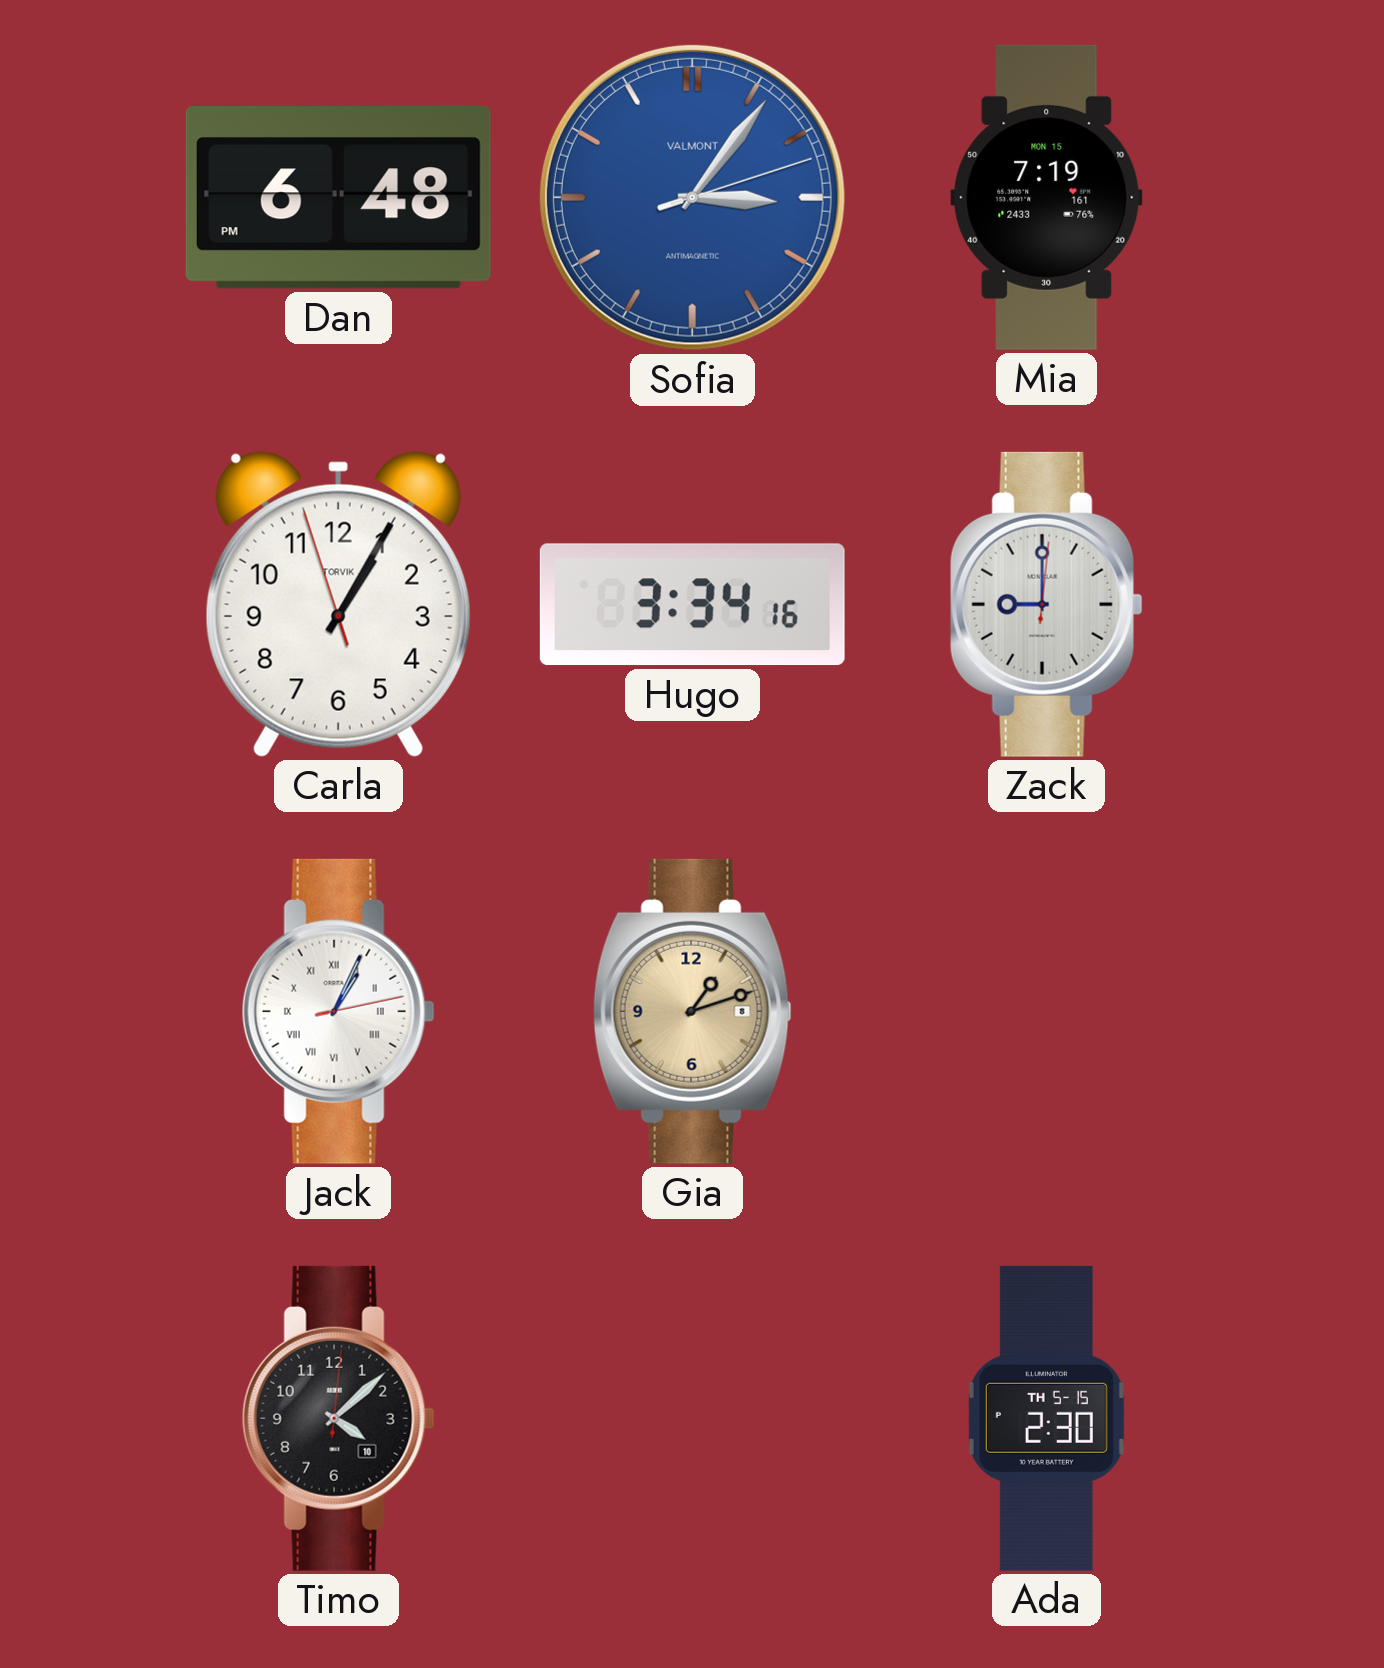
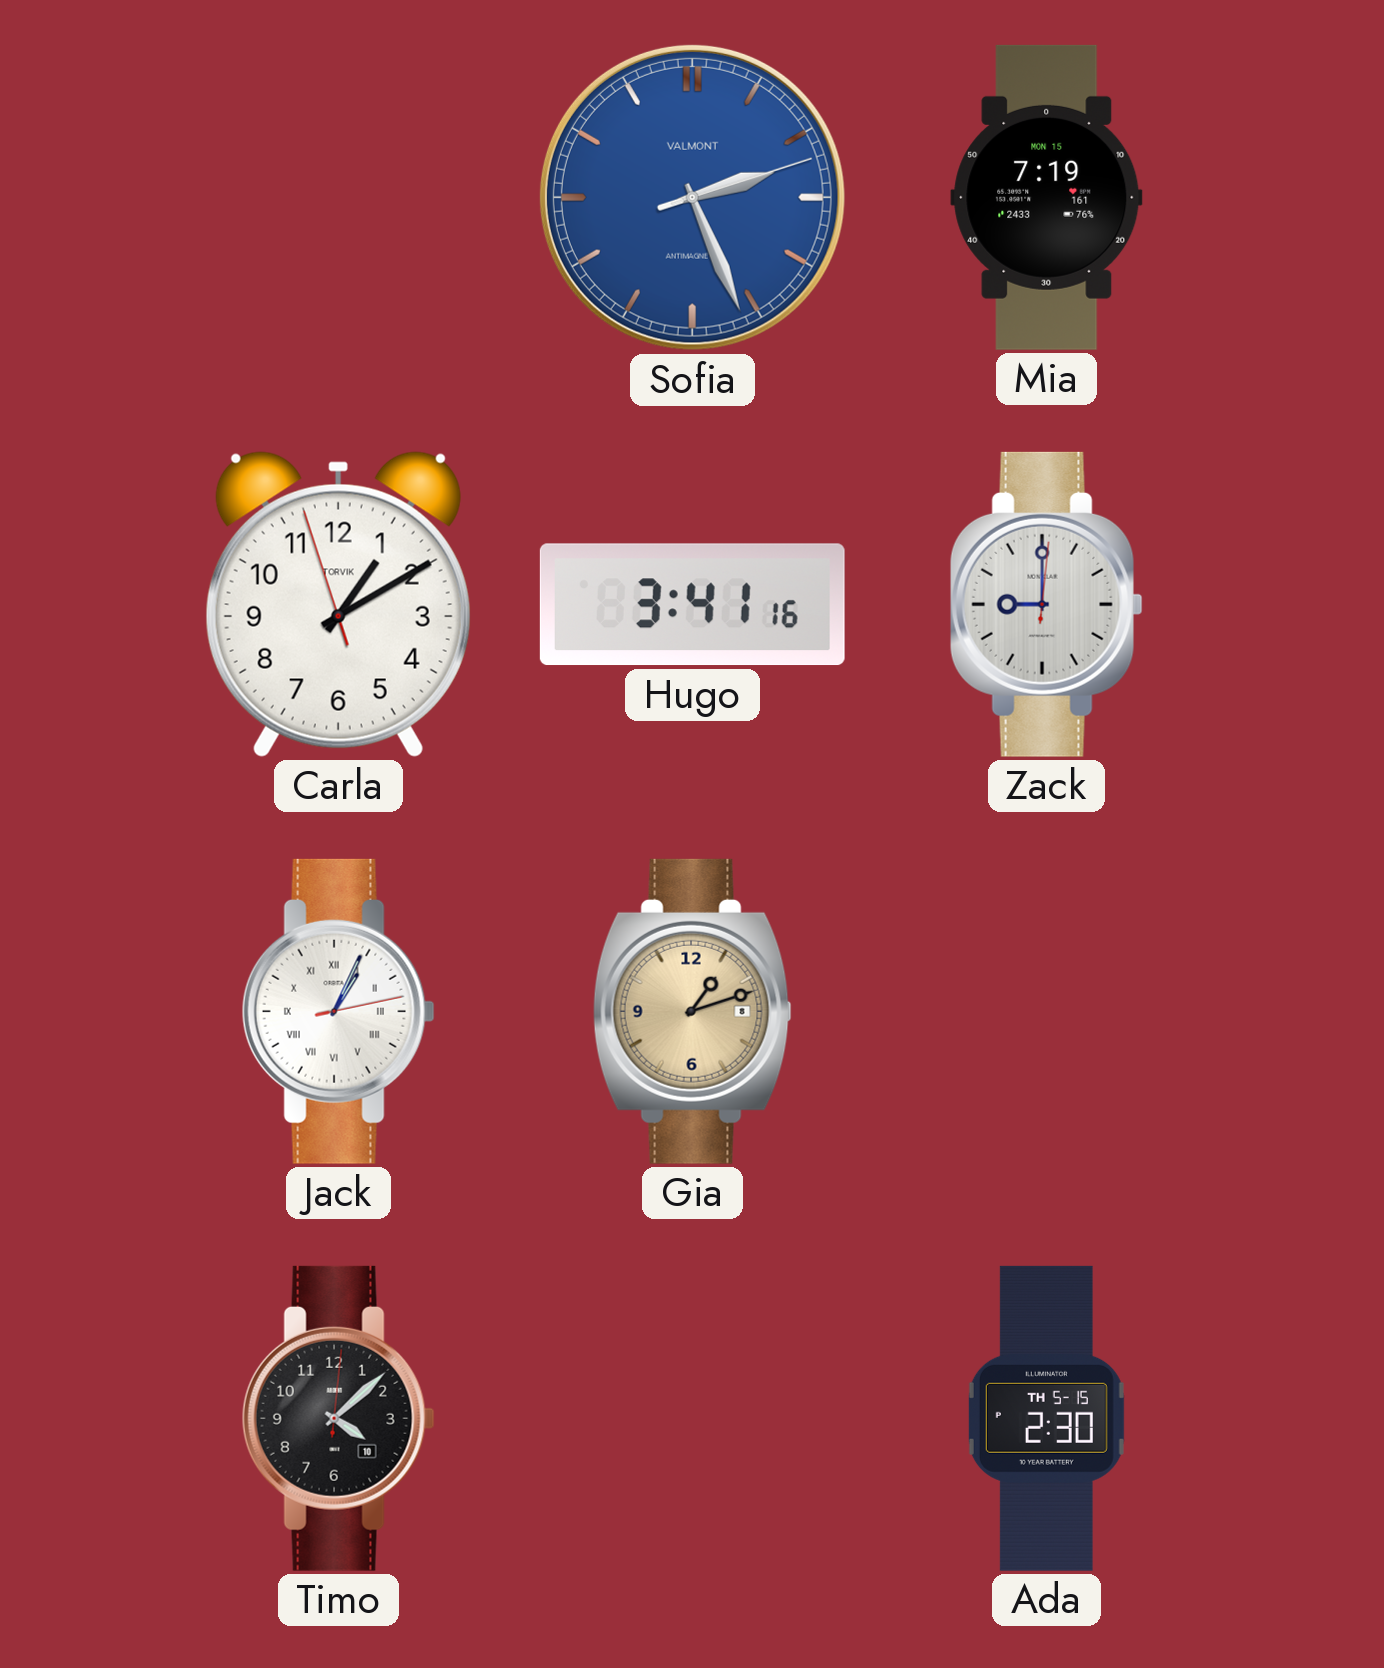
Dan: 6:48 -> none (338, 198)
Sofia: 3:06 -> 2:26 (692, 197)
Carla: 1:04 -> 1:09 (338, 604)
Hugo: 3:34 -> 3:41 (692, 605)
